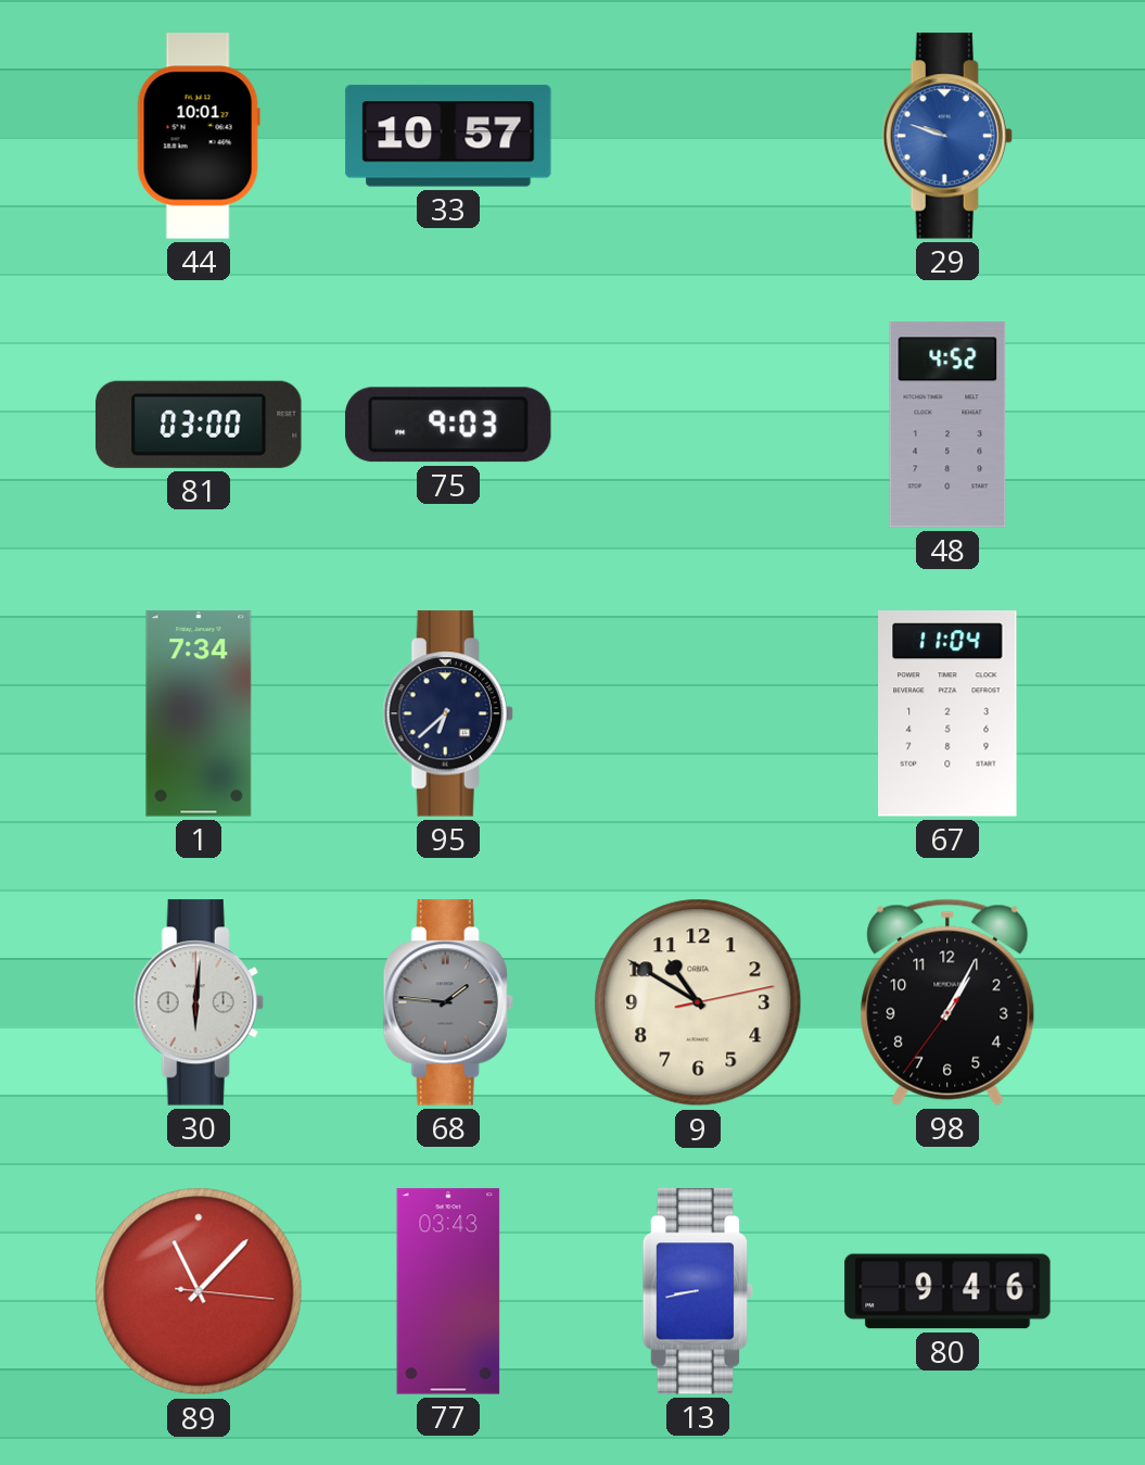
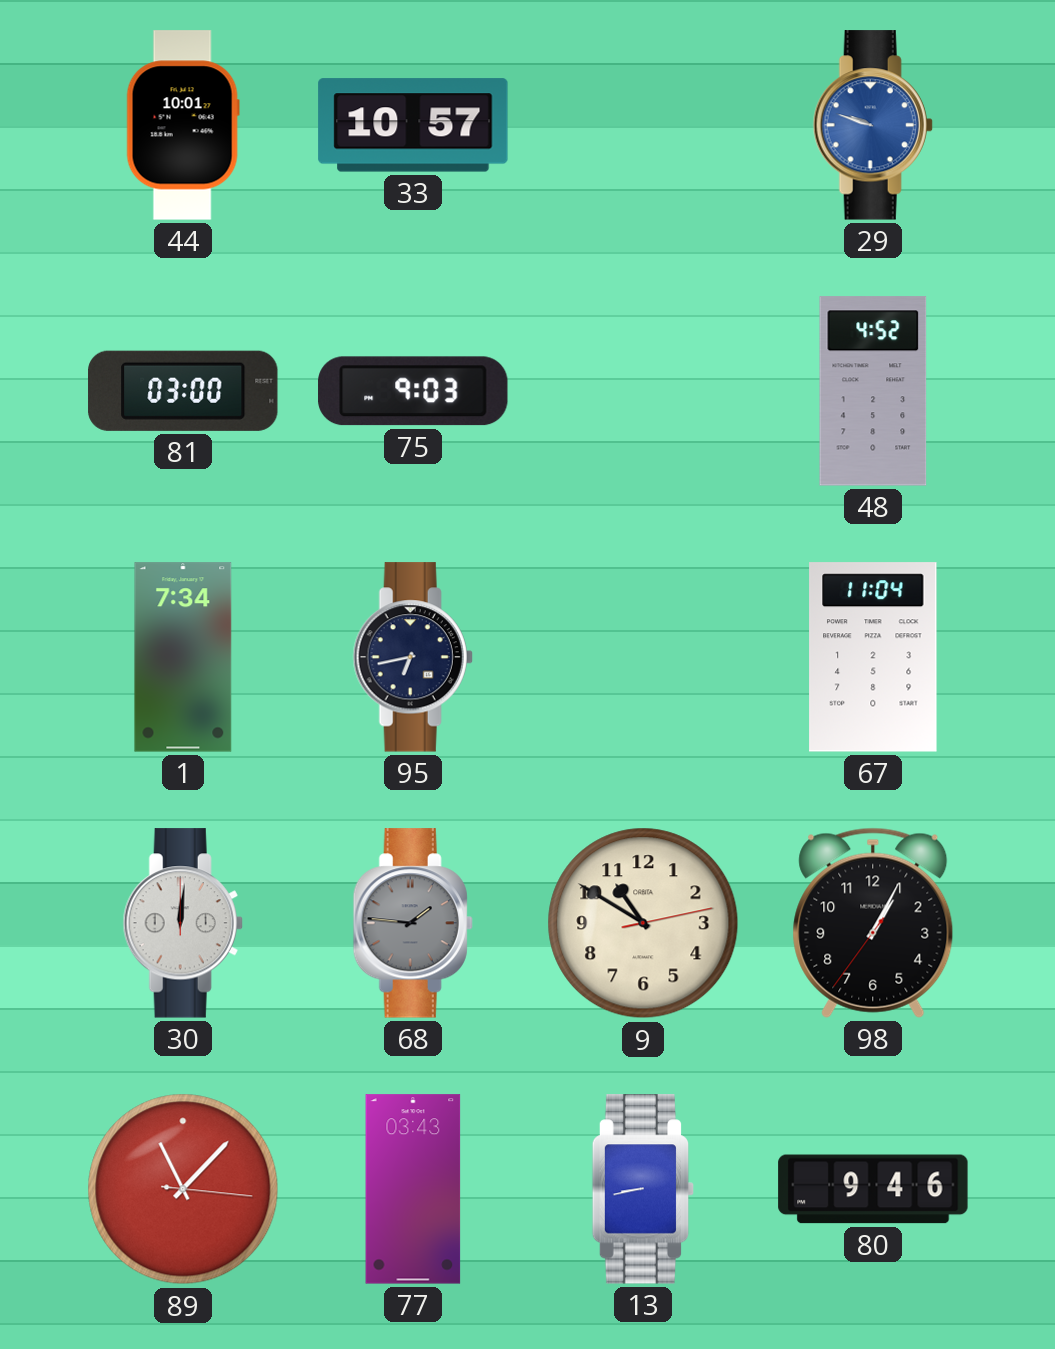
95: 6:38 -> 6:43 (413, 657)
30: 6:01 -> 12:01 (183, 923)
